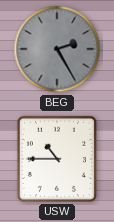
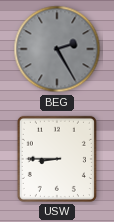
USW: 10:45 -> 8:45 (57, 159)
